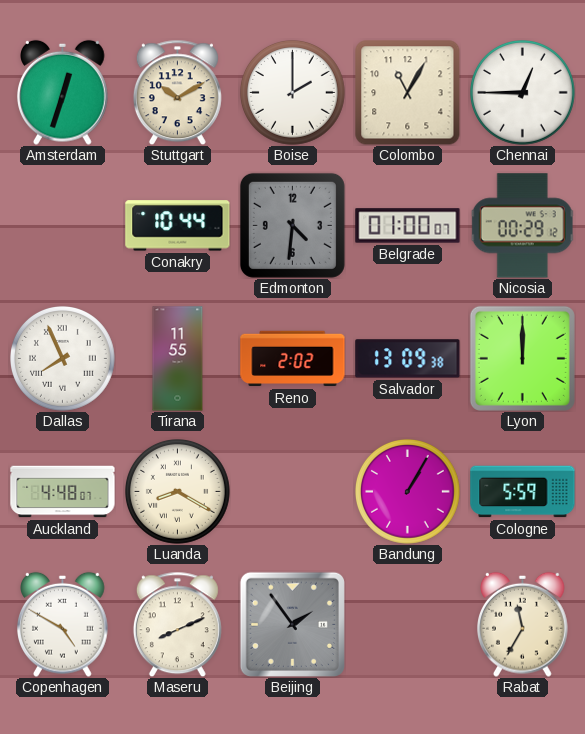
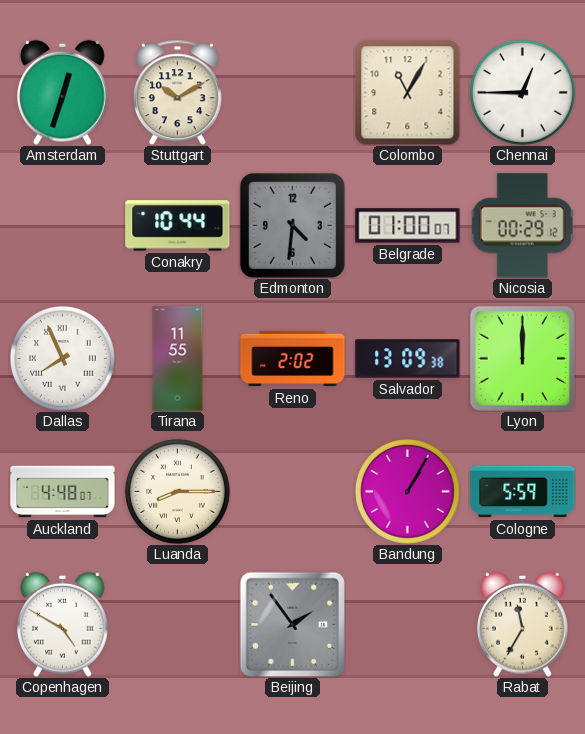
Boise: 2:00 -> none (293, 93)
Luanda: 8:20 -> 8:15 (178, 492)
Maseru: 8:11 -> none (177, 624)
